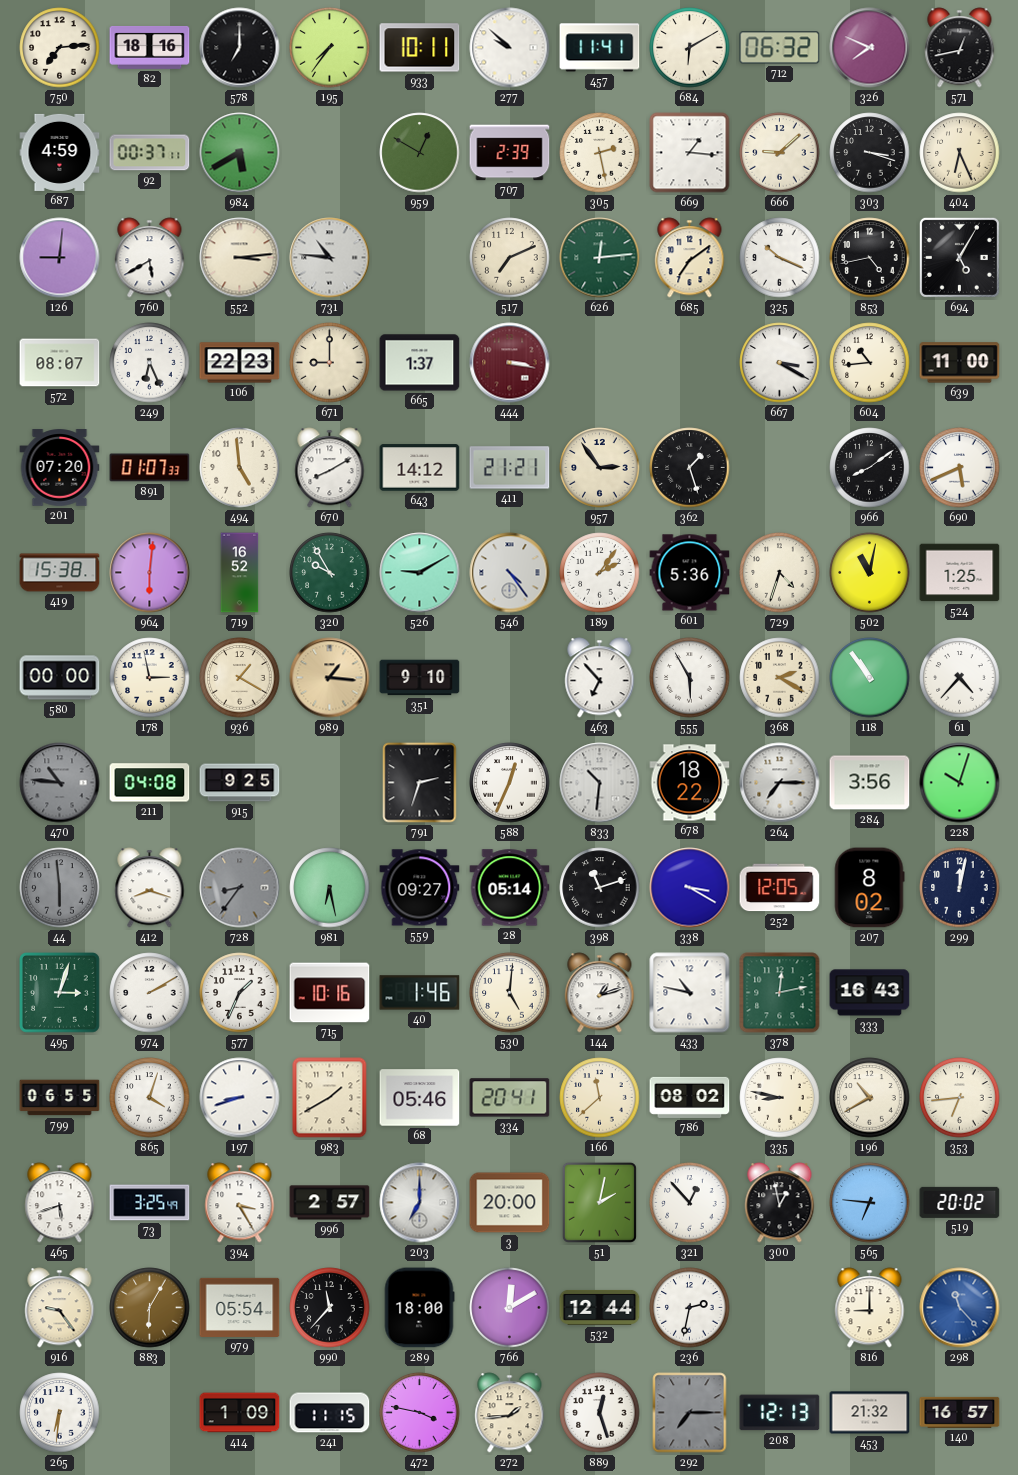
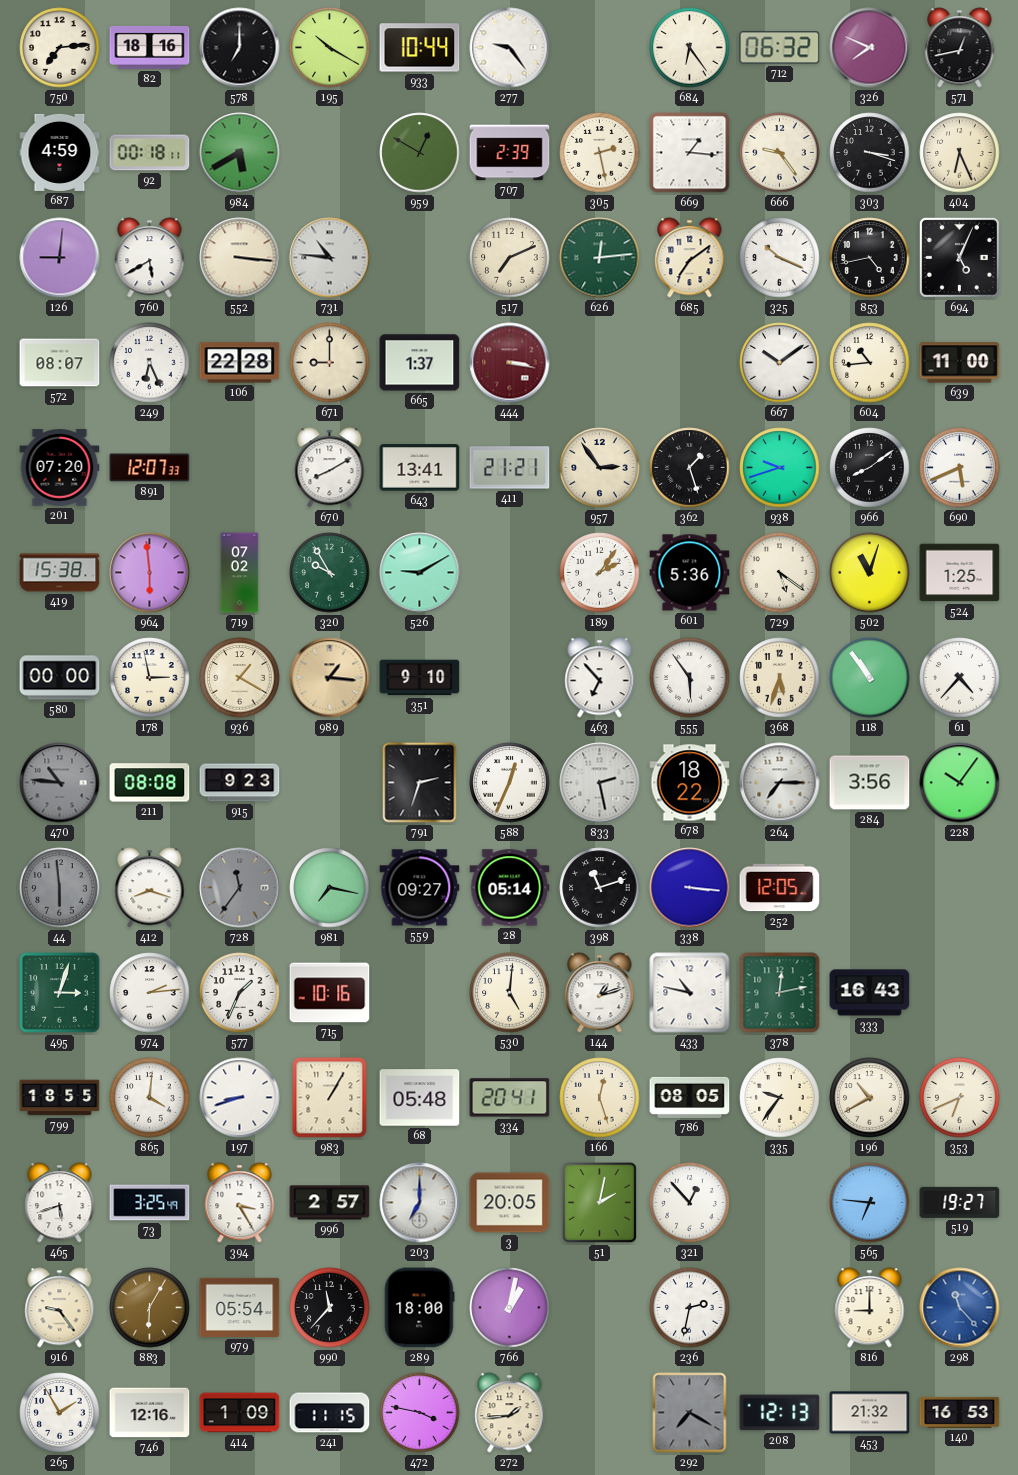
195: 7:36 -> 10:20 (330, 48)
933: 10:11 -> 10:44 (420, 48)
277: 9:52 -> 9:24 (510, 48)
457: 11:41 -> none (600, 48)
684: 6:10 -> 6:24 (690, 48)
92: 00:37 -> 00:18 (150, 153)
666: 9:08 -> 9:24 (780, 153)
552: 3:14 -> 3:16 (240, 258)
694: 5:05 -> 5:04 (959, 257)
106: 22:23 -> 22:28 (240, 363)
667: 3:20 -> 10:09 (780, 363)
891: 01:07 -> 12:07 (150, 468)
494: 4:59 -> none (240, 468)
643: 14:12 -> 13:41 (420, 468)
938: none -> 9:42 (780, 468)
964: 6:01 -> 5:59 (150, 573)
719: 16:52 -> 07:02 (240, 573)
546: 4:24 -> none (510, 573)
729: 4:33 -> 5:21 (780, 573)
502: 11:02 -> 11:03 (870, 573)
555: 5:55 -> 5:54 (690, 678)
368: 2:20 -> 5:33 (780, 678)
211: 04:08 -> 08:08 (150, 783)
915: 9:25 -> 9:23 (240, 783)
833: 10:31 -> 2:28 (600, 783)
228: 10:03 -> 10:06 (960, 783)
728: 8:36 -> 11:36 (240, 888)
981: 6:28 -> 7:17 (330, 888)
338: 3:20 -> 3:16 (690, 888)
207: 8:02 -> none (869, 888)
299: 12:02 -> none (960, 888)
974: 2:10 -> 2:14 (150, 993)
40: 1:46 -> none (420, 993)
799: 06:55 -> 18:55 (60, 1098)
865: 4:03 -> 4:01 (150, 1098)
983: 1:40 -> 1:05 (330, 1098)
68: 05:46 -> 05:48 (420, 1098)
166: 11:38 -> 12:27 (600, 1098)
786: 08:02 -> 08:05 (690, 1097)
335: 8:47 -> 9:36 (780, 1098)
353: 6:44 -> 6:41 (960, 1098)
3: 20:00 -> 20:05 (510, 1203)
300: 12:58 -> none (780, 1203)
519: 20:02 -> 19:27 (960, 1202)
766: 12:10 -> 1:02 (510, 1308)
532: 12:44 -> none (600, 1307)
265: 6:31 -> 1:55 (60, 1413)
746: none -> 12:16 (150, 1413)
889: 12:27 -> none (600, 1413)
292: 7:15 -> 7:20 (690, 1413)
140: 16:57 -> 16:53 (960, 1412)
